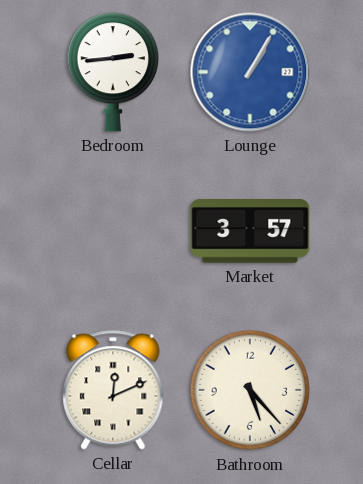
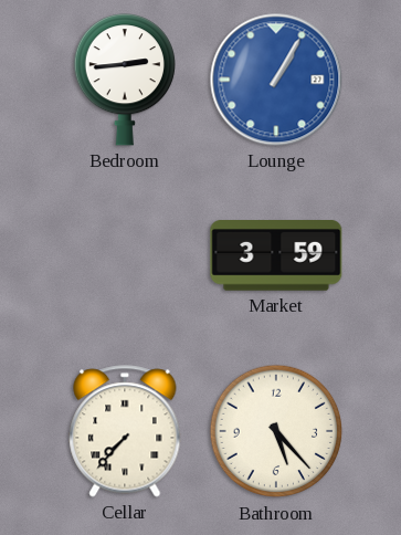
Market: 3:57 -> 3:59 (276, 256)
Cellar: 12:11 -> 7:37 (125, 431)
